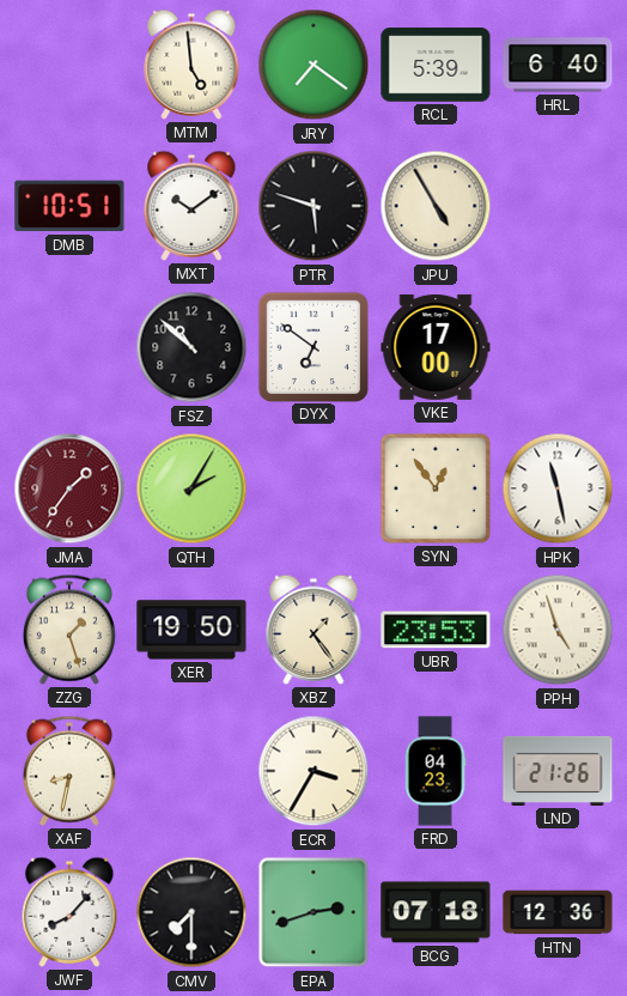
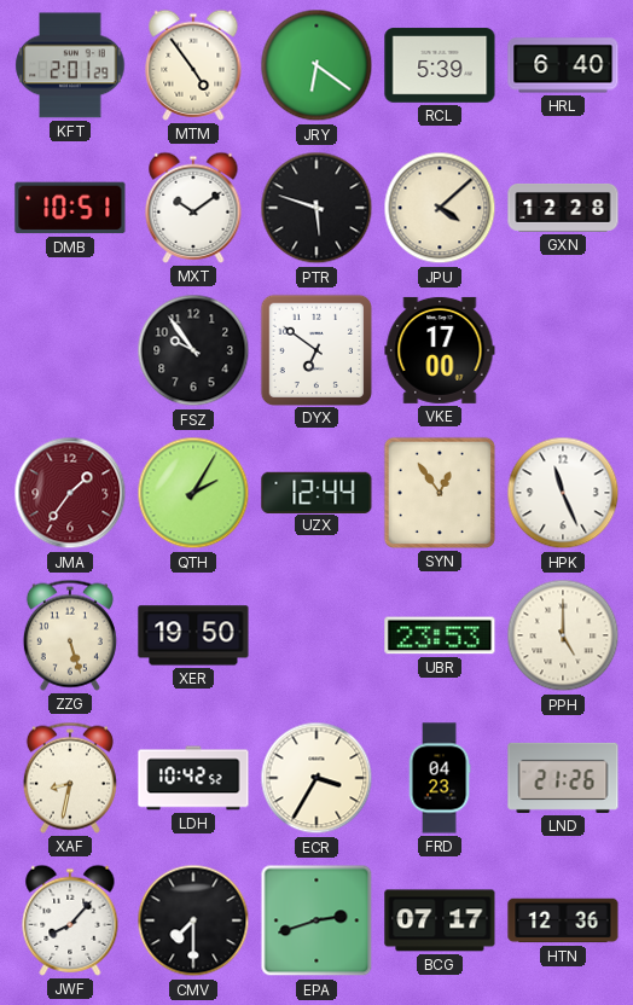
KFT: none -> 2:01 (70, 65)
MTM: 4:59 -> 4:54 (193, 65)
JRY: 7:21 -> 6:21 (316, 65)
JPU: 4:55 -> 4:08 (440, 208)
GXN: none -> 12:28 (563, 208)
FSZ: 10:52 -> 9:54 (193, 350)
UZX: none -> 12:44 (316, 492)
HPK: 11:28 -> 11:26 (563, 493)
ZZG: 1:27 -> 5:27 (70, 635)
XBZ: 1:24 -> none (313, 630)
PPH: 4:57 -> 5:00 (563, 635)
LDH: none -> 10:42 (193, 778)
BCG: 07:18 -> 07:17 (440, 920)
